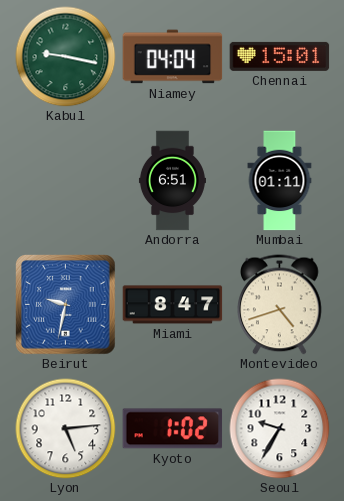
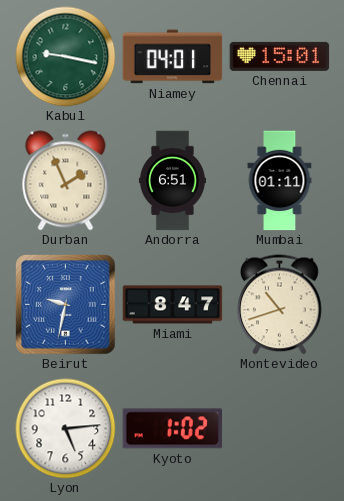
Niamey: 04:04 -> 04:01 (173, 57)
Durban: none -> 1:56 (66, 181)
Montevideo: 4:42 -> 10:42 (280, 305)
Seoul: 9:35 -> none (280, 429)
